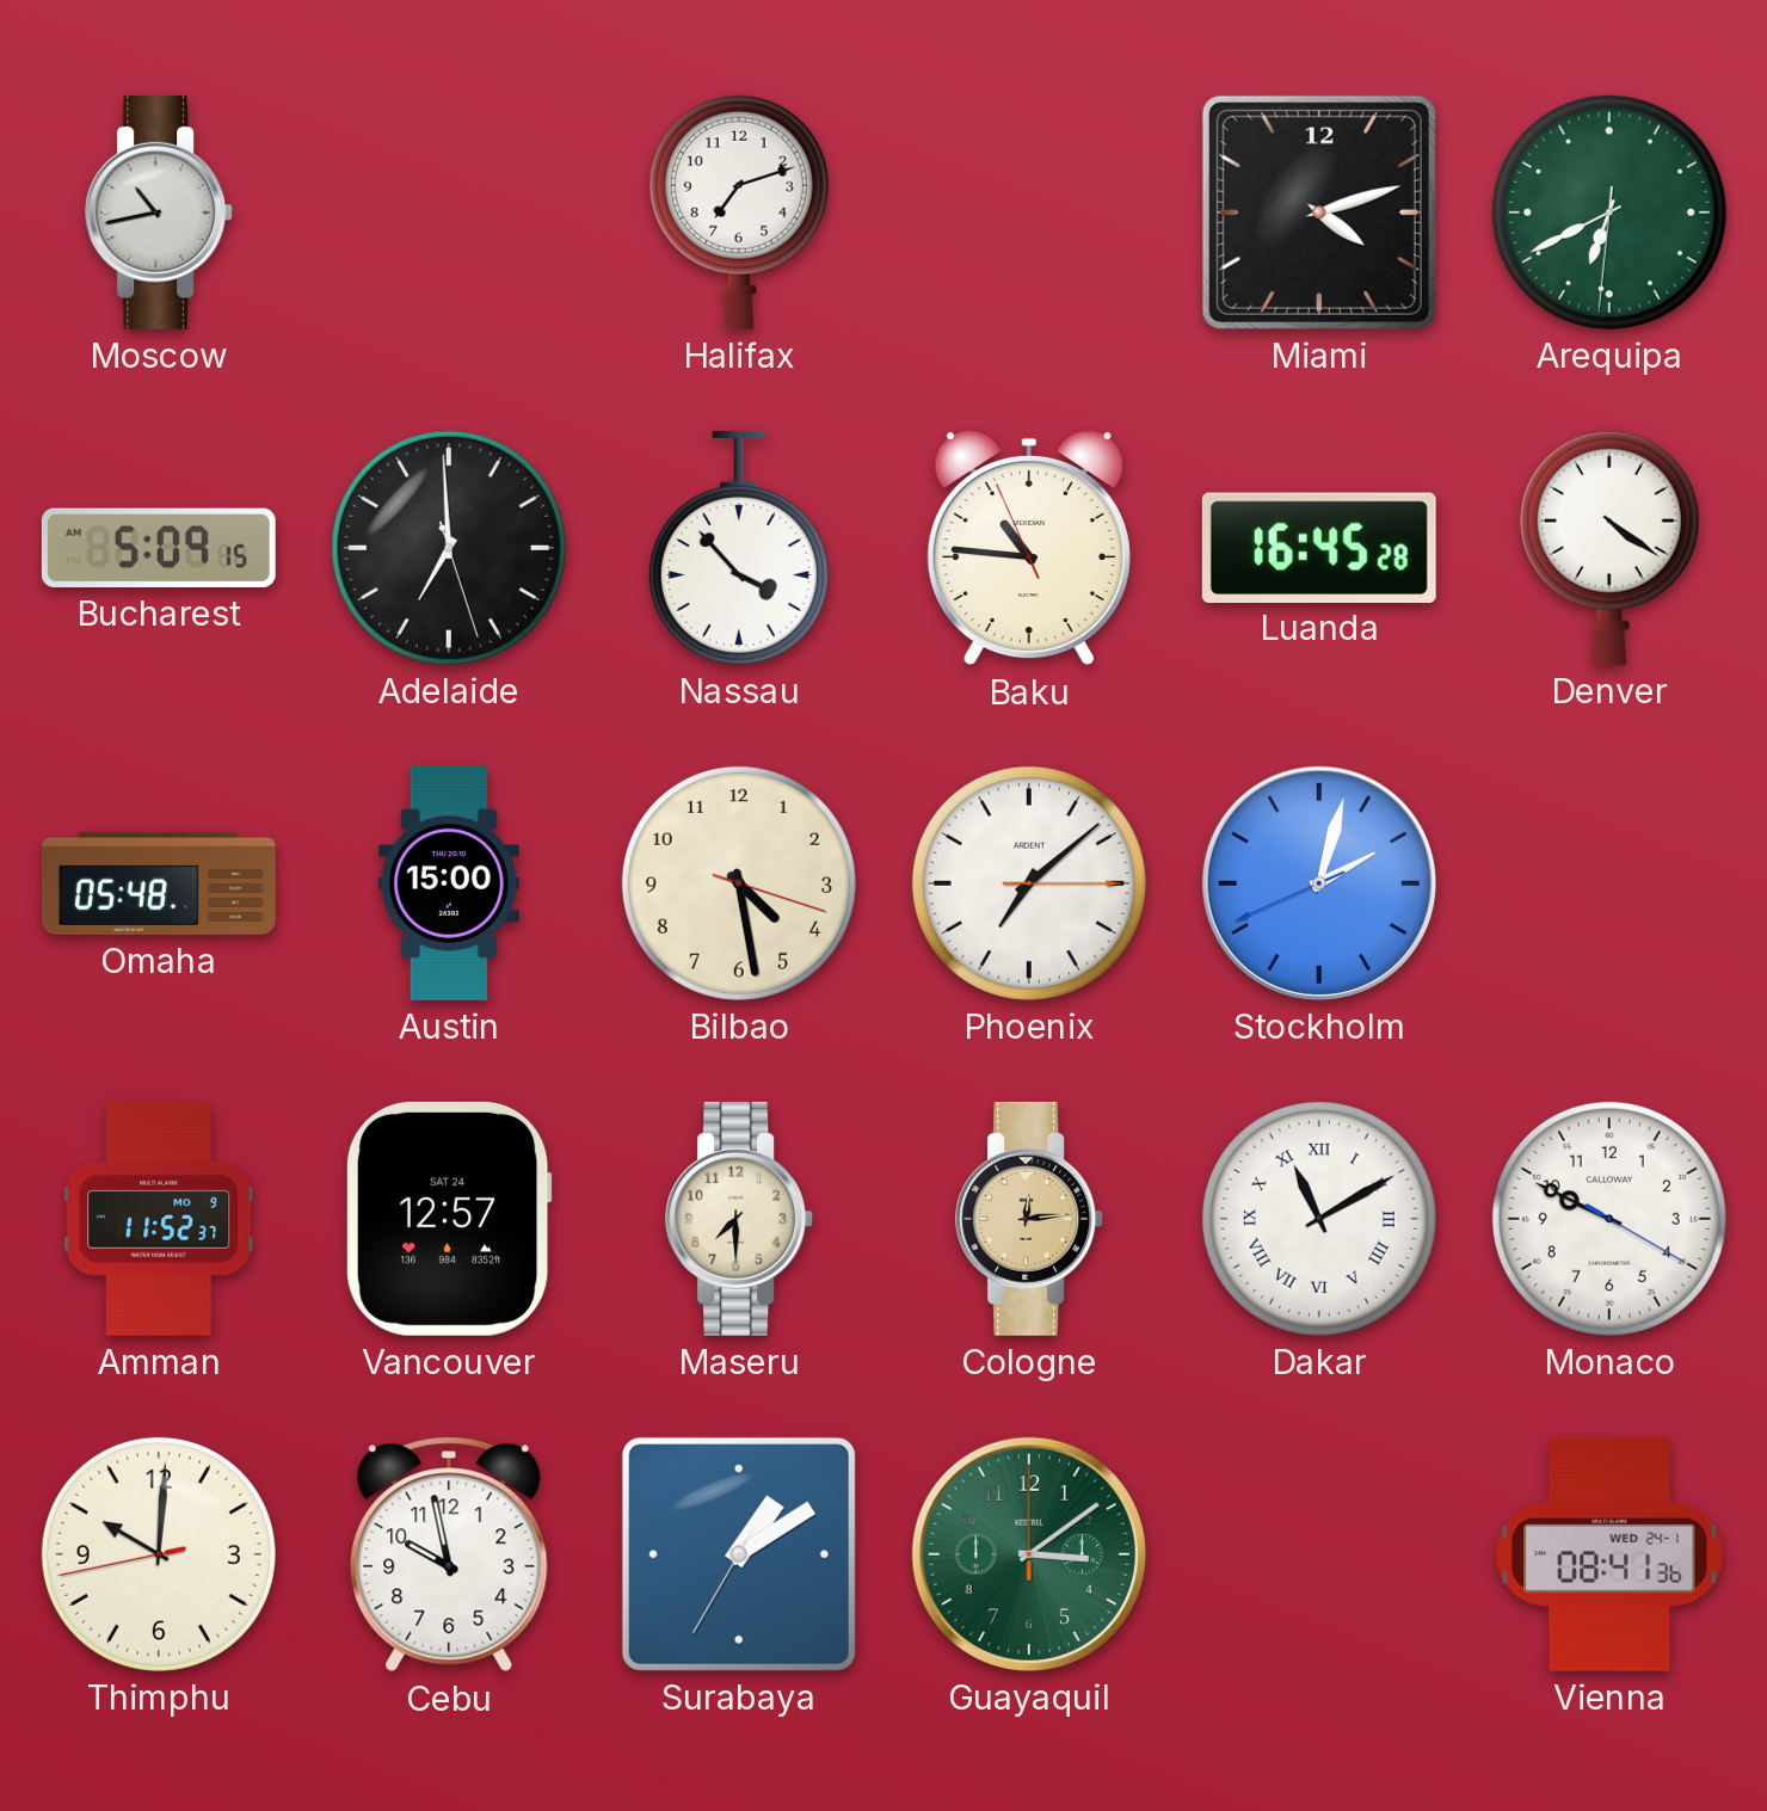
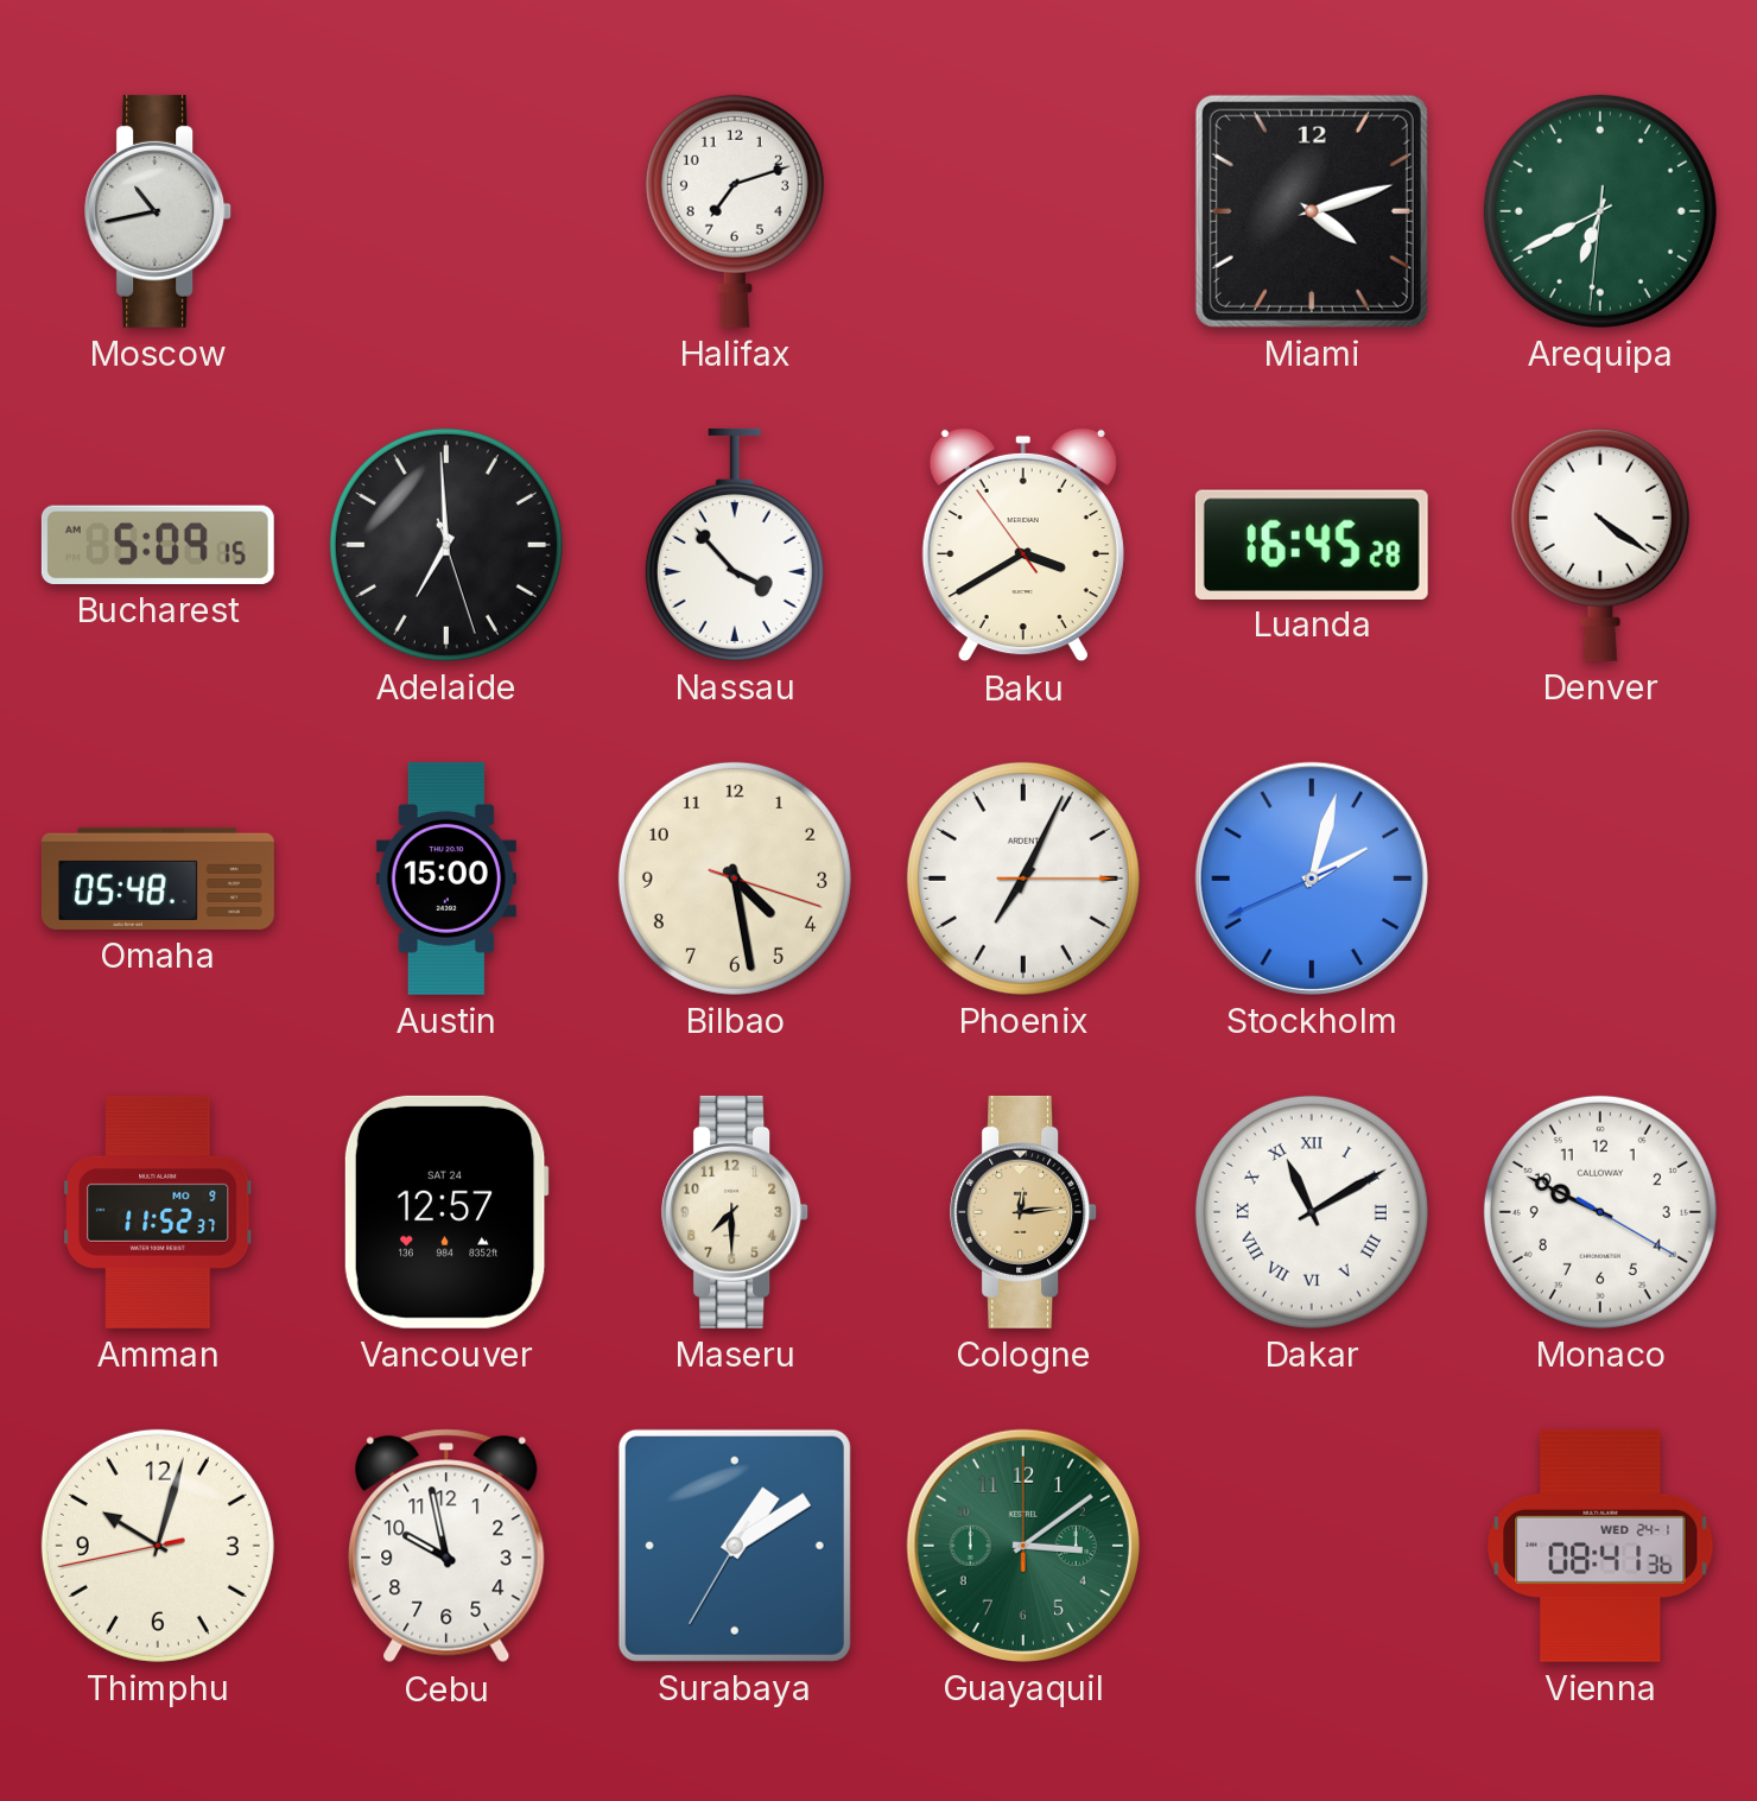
Baku: 10:45 -> 3:39 (1023, 545)
Phoenix: 7:08 -> 7:04 (1023, 879)
Thimphu: 10:00 -> 10:02 (158, 1546)
